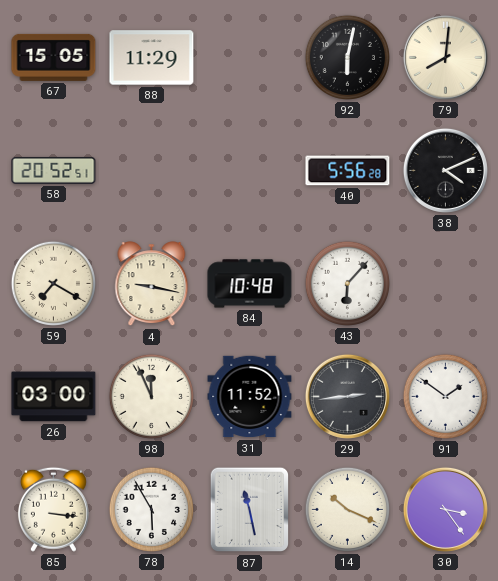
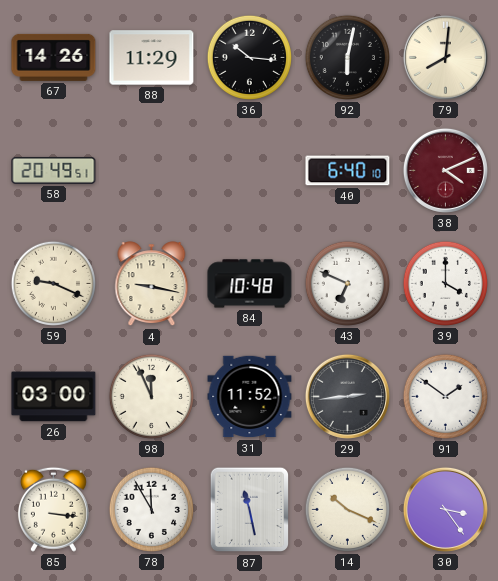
67: 15:05 -> 14:26 (54, 57)
36: none -> 10:16 (249, 57)
58: 20:52 -> 20:49 (54, 170)
40: 5:56 -> 6:40 (348, 171)
38 dial: black -> burgundy (445, 170)
59: 7:20 -> 9:19 (53, 283)
43: 6:07 -> 6:49 (347, 283)
39: none -> 4:00 (445, 283)
78: 5:55 -> 11:55 (151, 509)
